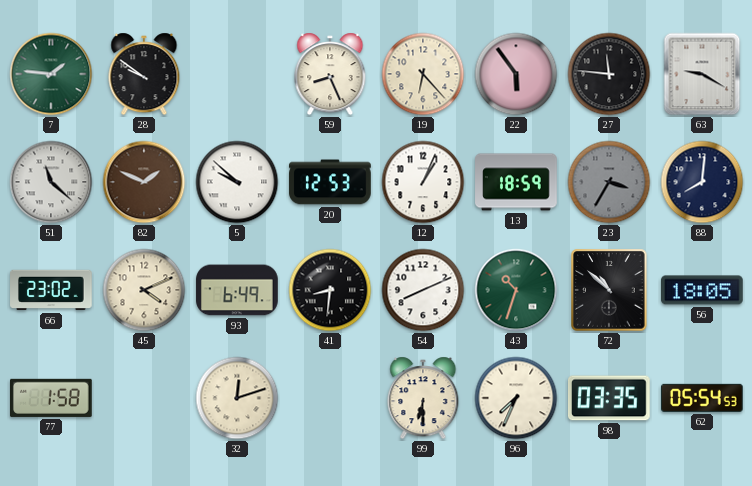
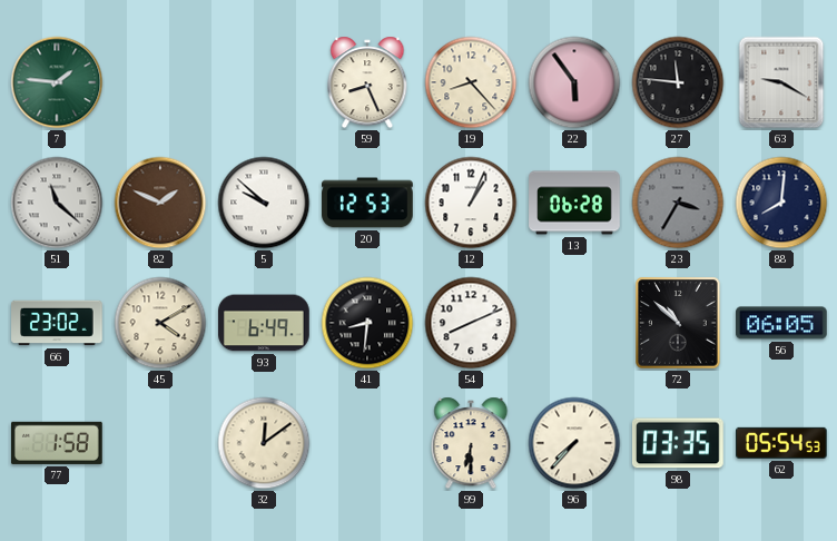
28: 9:51 -> none (144, 74)
19: 6:23 -> 8:23 (471, 82)
13: 18:59 -> 06:28 (574, 203)
45: 4:11 -> 4:10 (160, 323)
43: 10:33 -> none (516, 290)
56: 18:05 -> 06:05 (782, 323)
32: 12:12 -> 12:09 (264, 443)
96: 7:34 -> 7:37 (574, 443)
